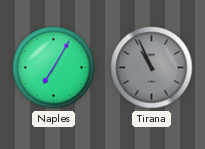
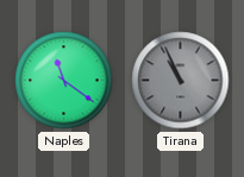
Naples: 7:05 -> 11:21 (64, 81)
